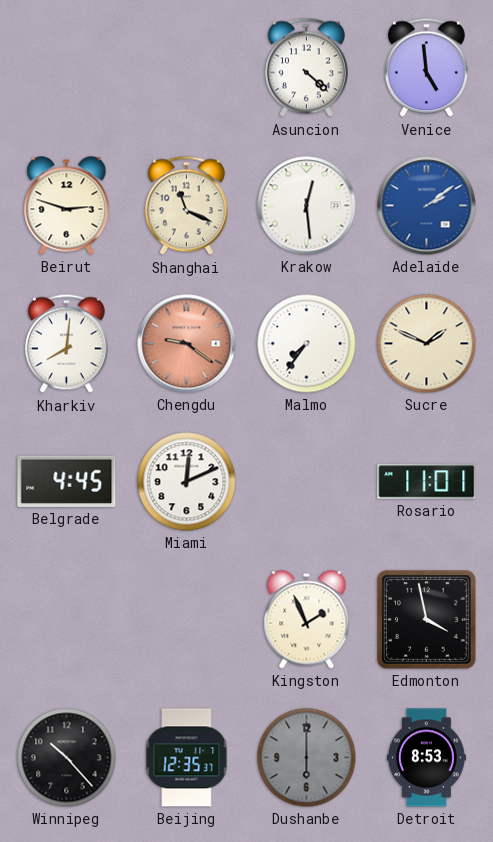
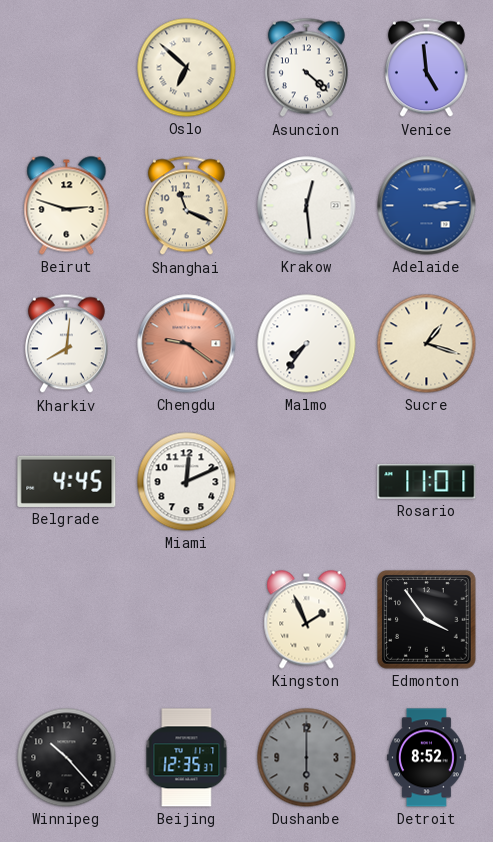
Oslo: none -> 6:52 (187, 68)
Adelaide: 2:09 -> 3:14 (427, 206)
Sucre: 1:49 -> 1:18 (427, 344)
Edmonton: 3:58 -> 3:54 (427, 620)
Detroit: 8:53 -> 8:52 (426, 758)
